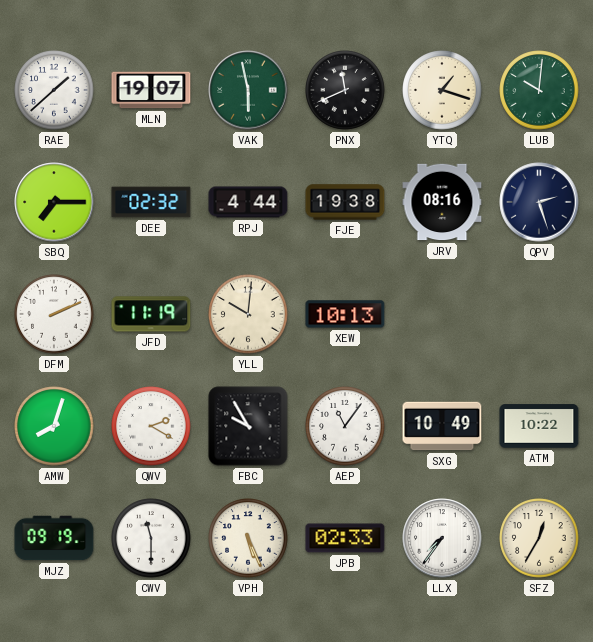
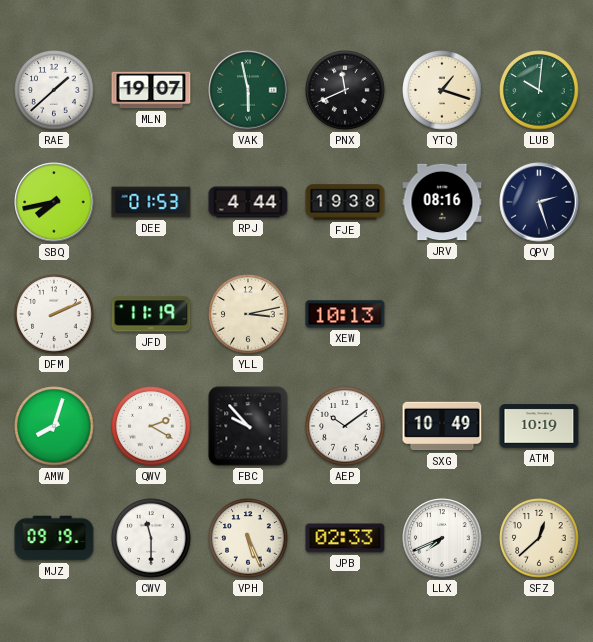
SBQ: 7:15 -> 7:43 (54, 202)
DEE: 02:32 -> 01:53 (151, 202)
YLL: 10:01 -> 3:13 (248, 314)
FBC: 9:55 -> 9:53 (248, 426)
AEP: 11:06 -> 10:09 (345, 426)
ATM: 10:22 -> 10:19 (539, 426)
LLX: 7:36 -> 7:41 (442, 538)
SFZ: 12:35 -> 12:38 (539, 538)
